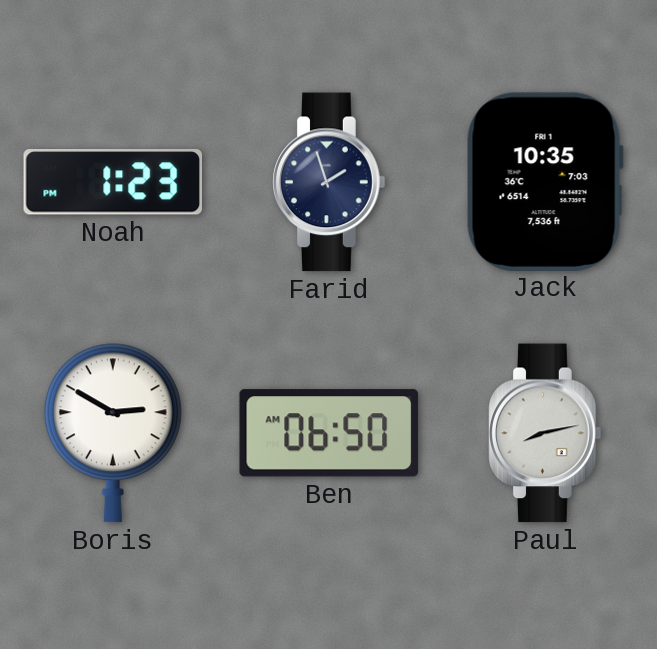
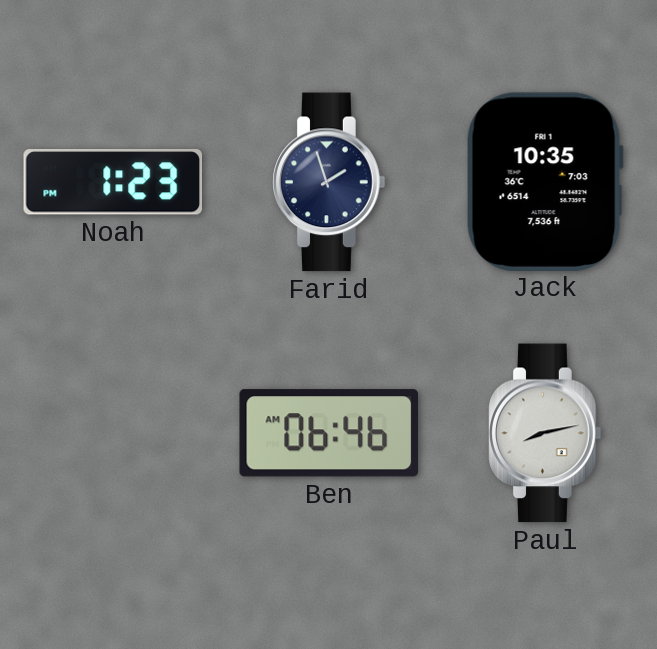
Boris: 2:50 -> none (113, 433)
Ben: 06:50 -> 06:46 (329, 433)
